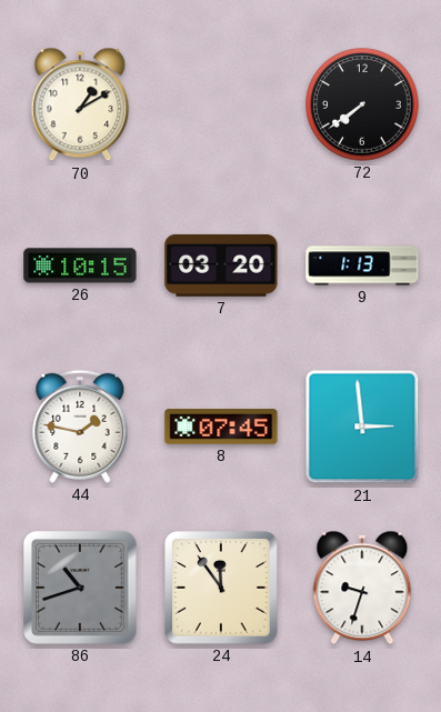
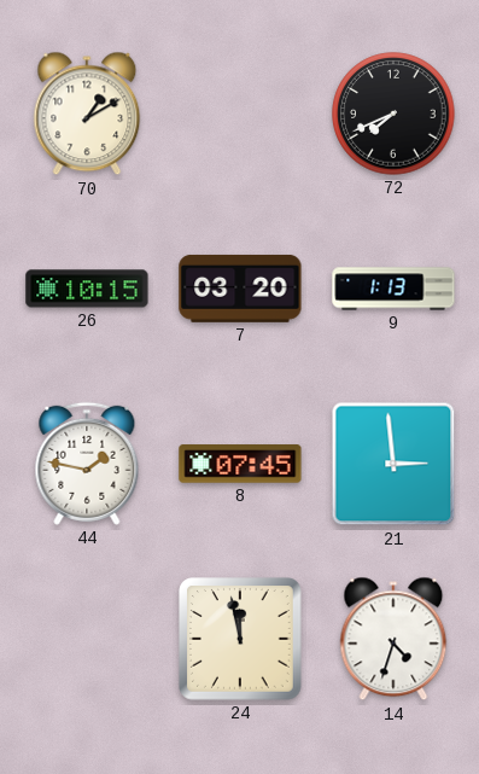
72: 7:39 -> 7:41 (393, 114)
86: 10:42 -> none (81, 589)
24: 11:54 -> 11:58 (241, 640)
14: 9:33 -> 4:33 (393, 639)
